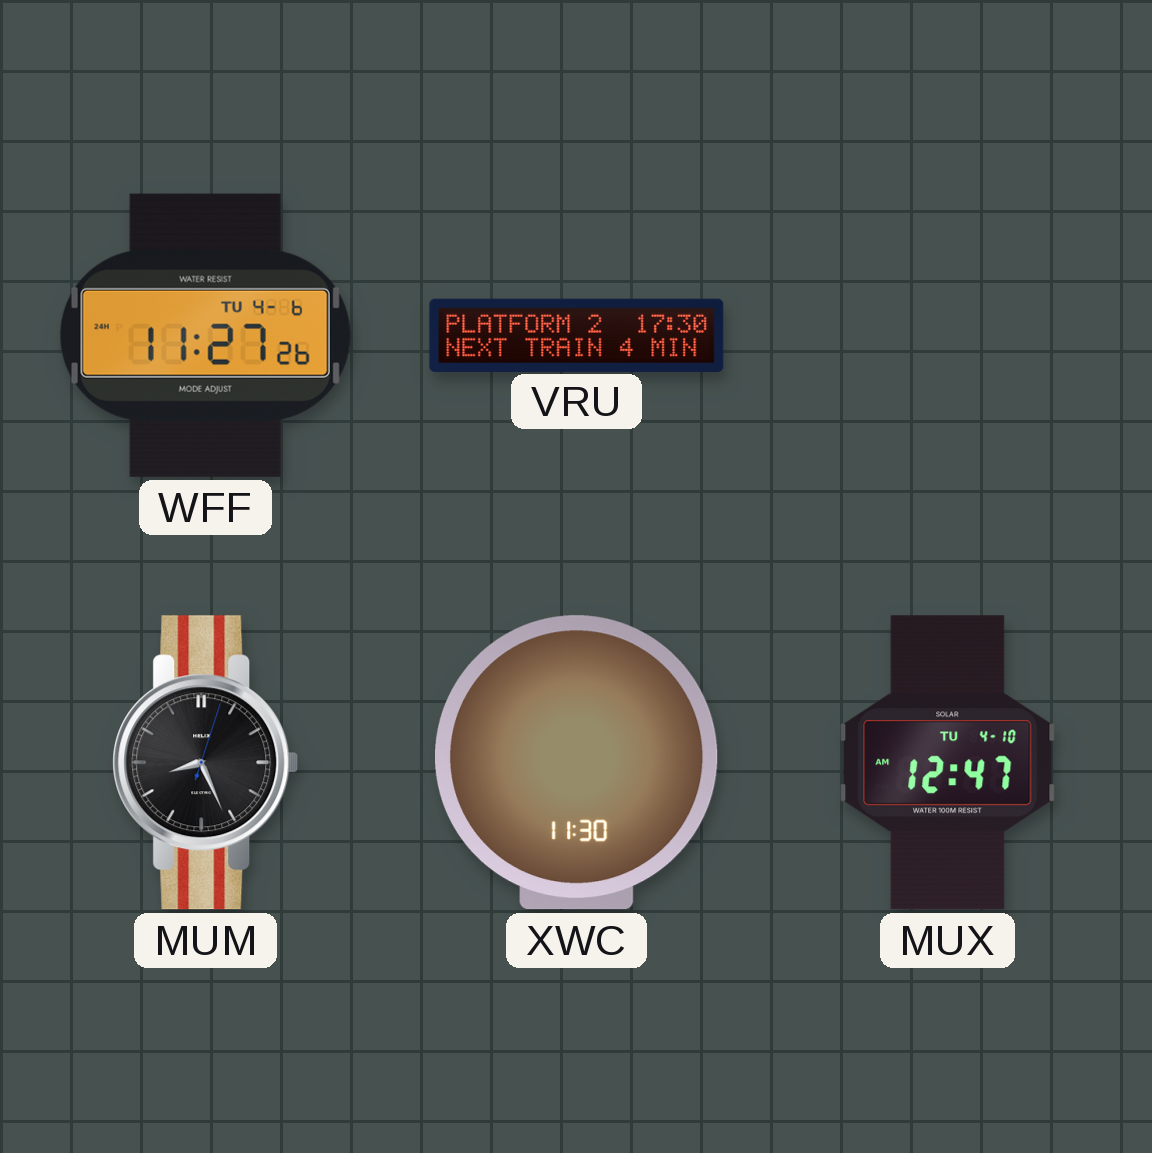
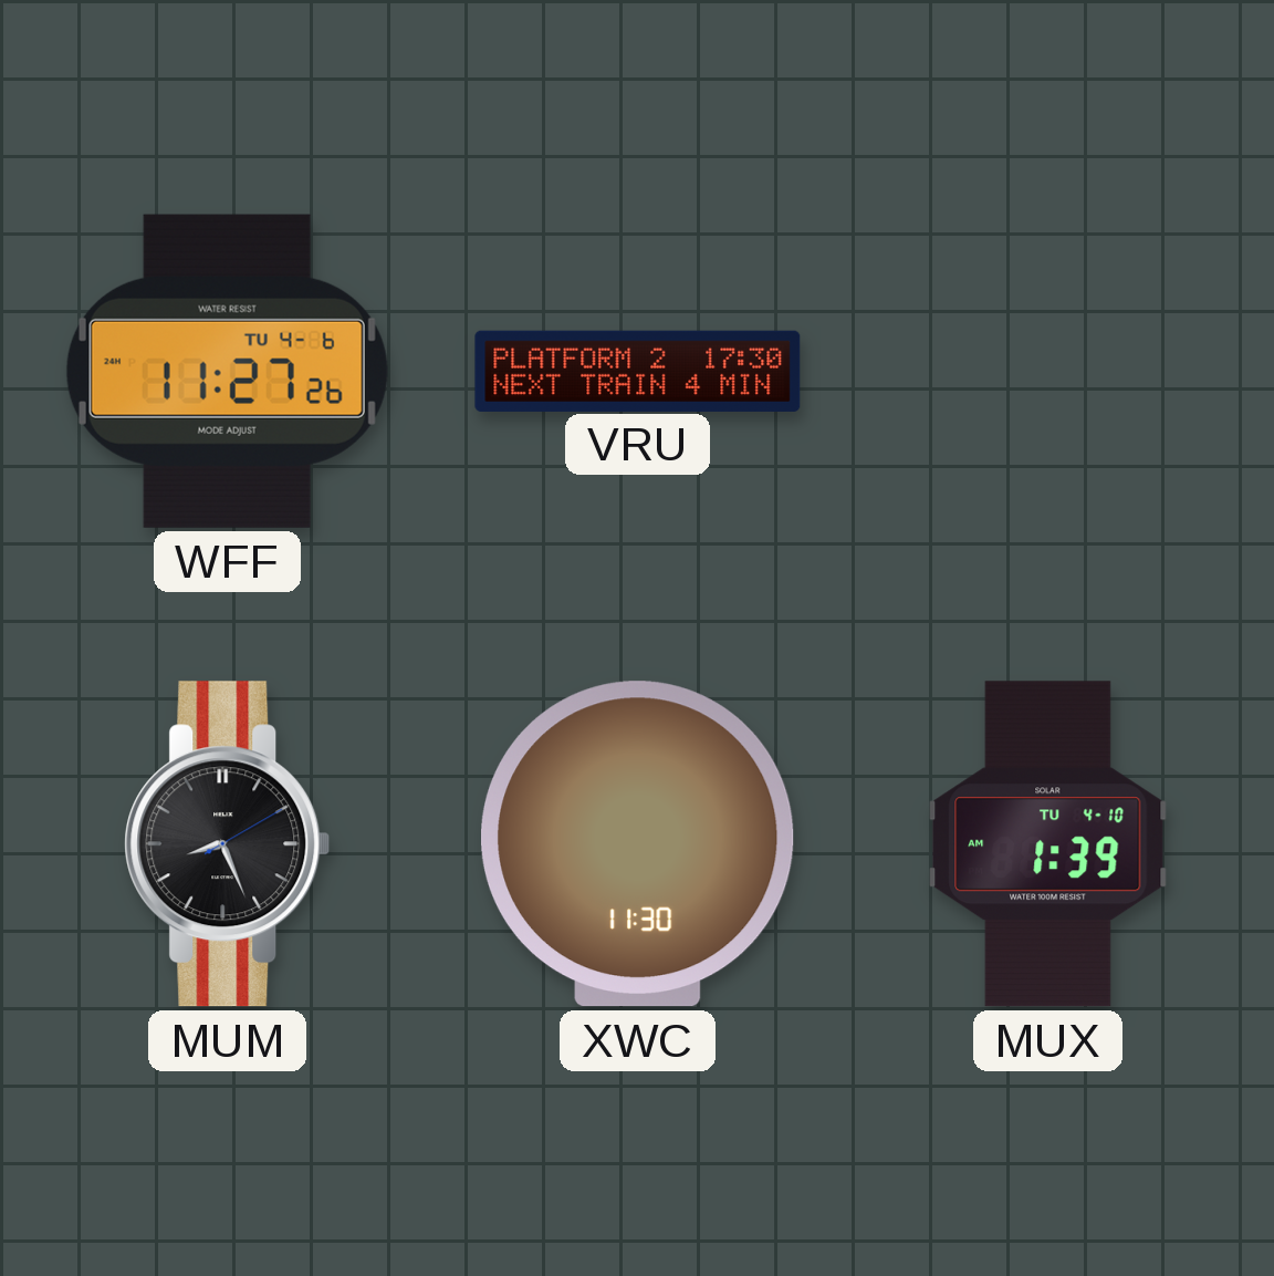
MUM: 8:26:03 -> 8:26:10 (228, 844)
MUX: 12:47 -> 1:39 (1048, 844)
